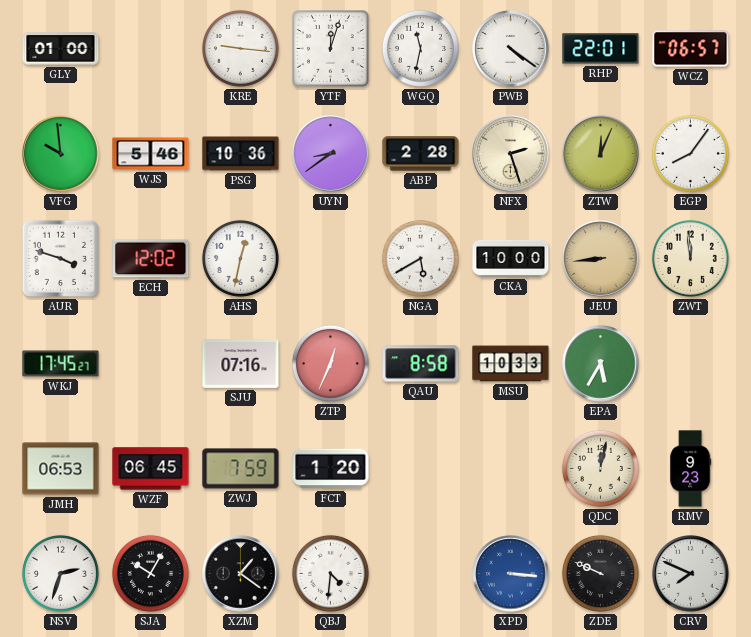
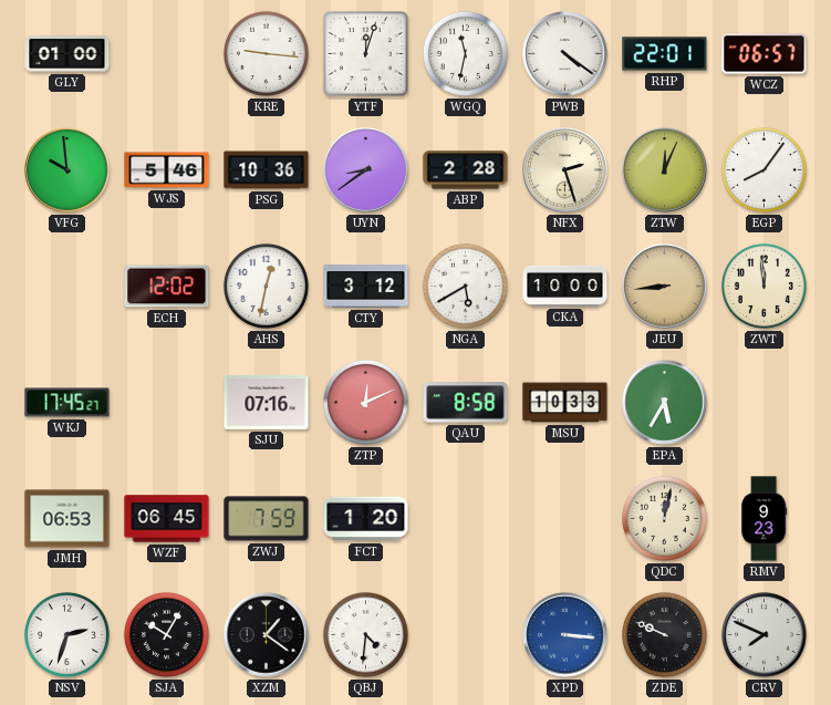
AUR: 3:48 -> none (60, 258)
CTY: none -> 3:12 (366, 287)
ZTP: 12:34 -> 12:11 (365, 402)
